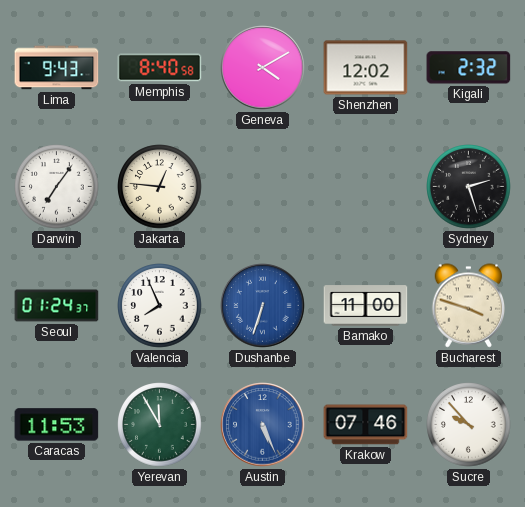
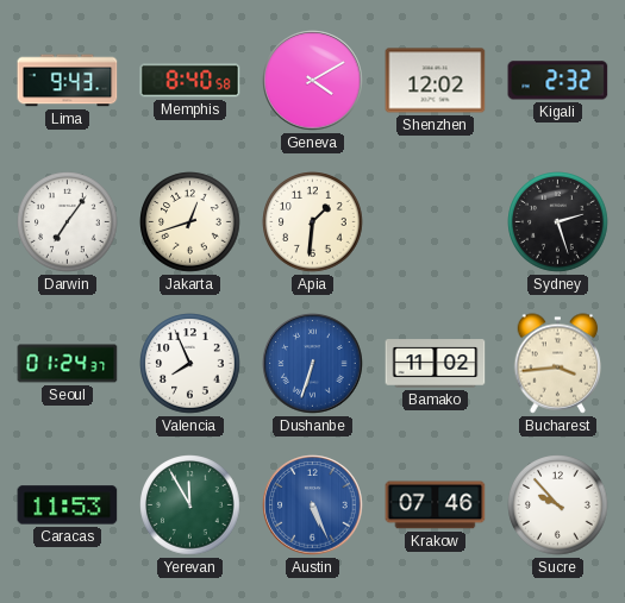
Jakarta: 12:46 -> 12:42 (190, 222)
Apia: none -> 1:31 (313, 222)
Bamako: 11:00 -> 11:02 (436, 364)
Bucharest: 3:48 -> 3:44 (558, 364)
